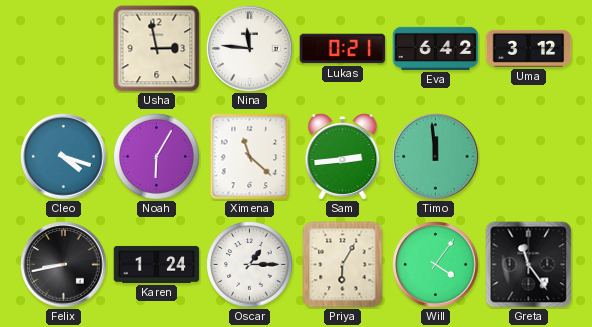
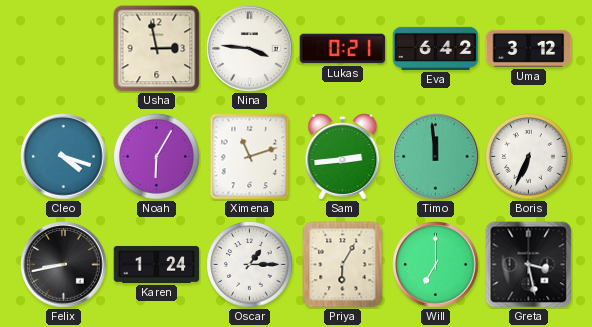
Nina: 11:46 -> 3:46 (250, 49)
Ximena: 11:22 -> 11:12 (250, 157)
Boris: none -> 6:34 (529, 157)
Will: 4:06 -> 7:00 (436, 265)
Greta: 11:24 -> 3:28 (529, 265)
